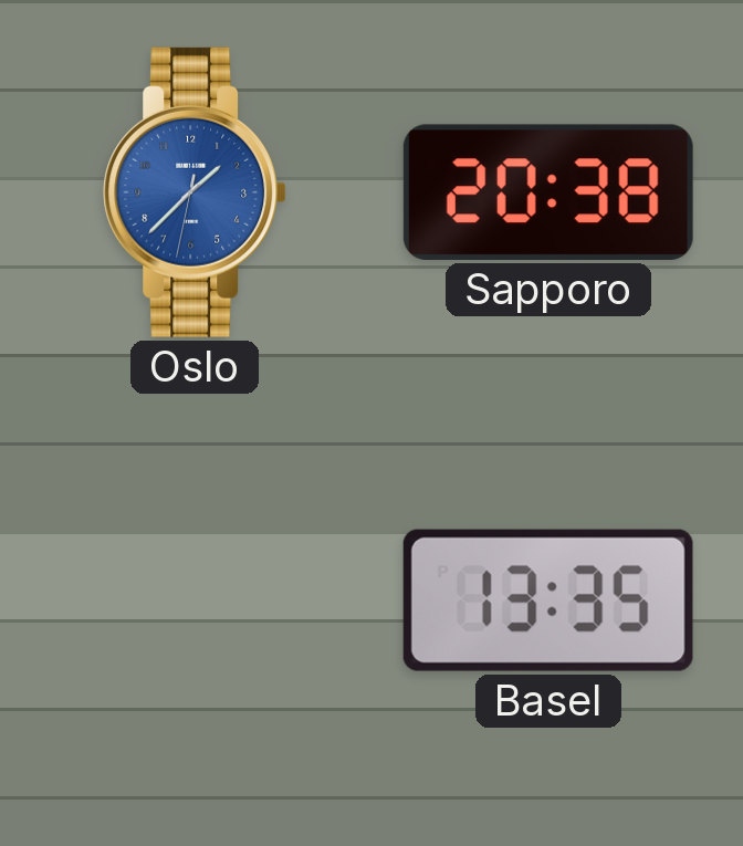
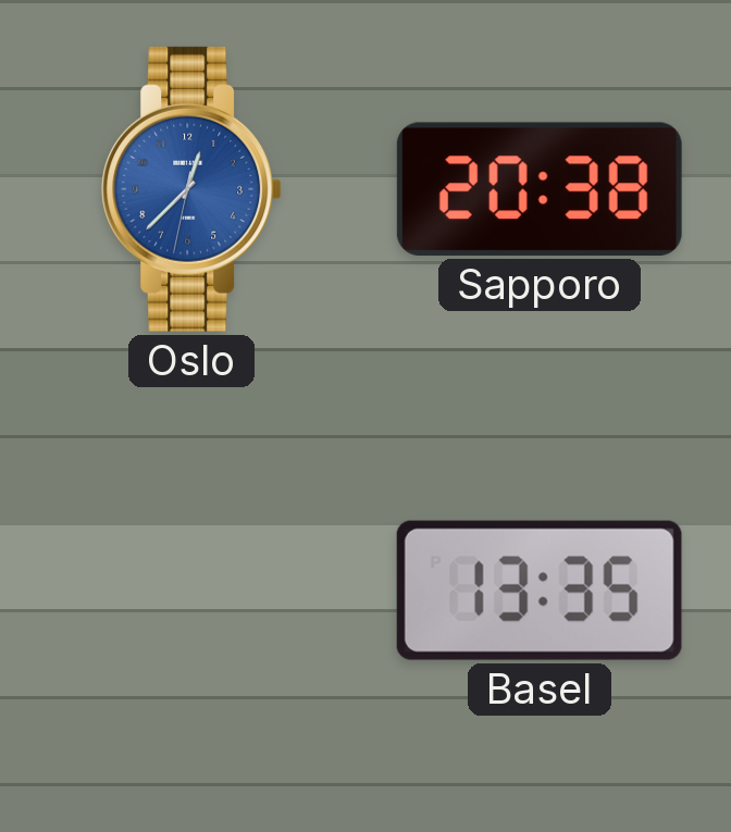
Oslo: 1:37 -> 12:37 (191, 189)
